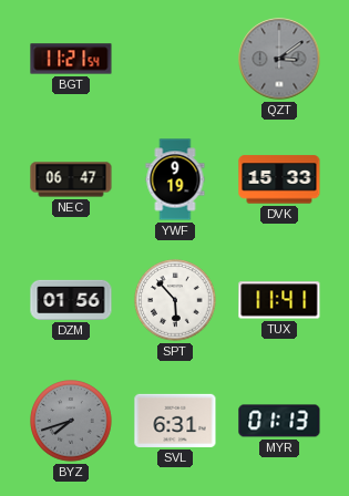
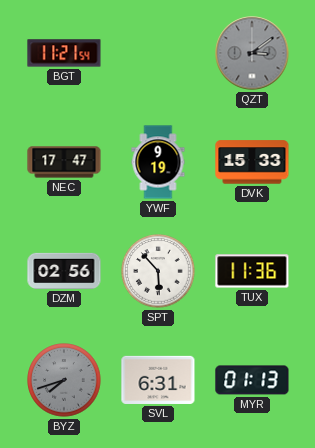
NEC: 06:47 -> 17:47 (64, 162)
DZM: 01:56 -> 02:56 (64, 271)
TUX: 11:41 -> 11:36 (252, 271)
